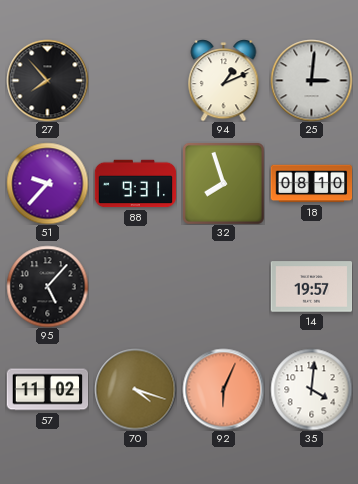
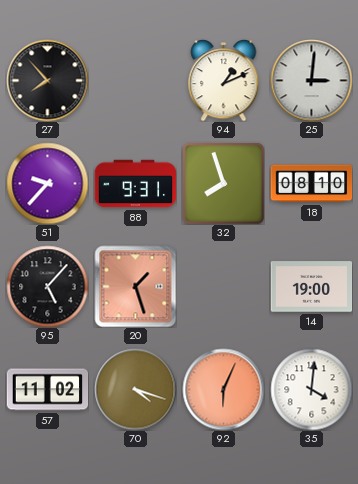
20: none -> 1:27 (135, 286)
14: 19:57 -> 19:00 (311, 287)
